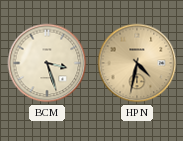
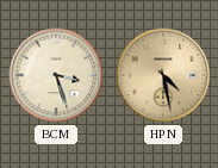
HPN: 4:32 -> 4:28 (163, 75)
